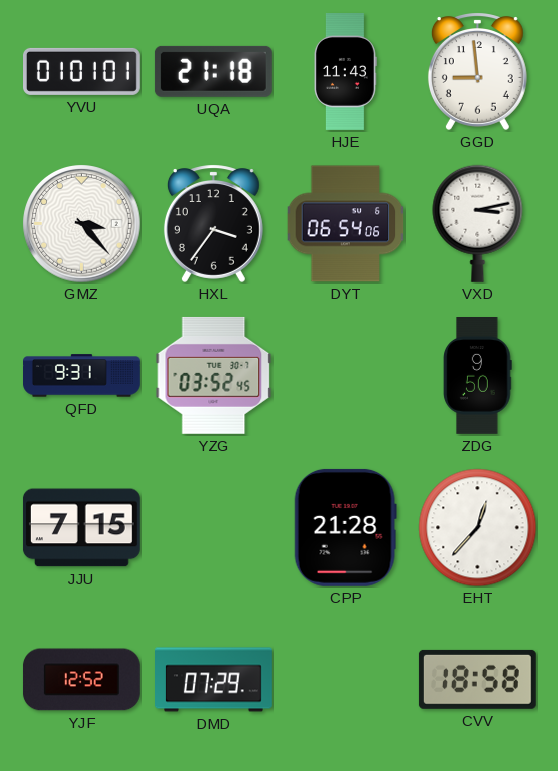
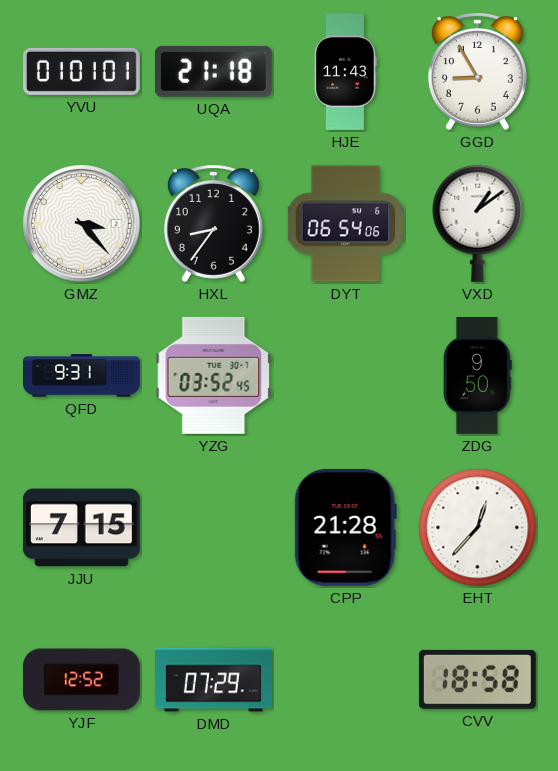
GGD: 8:59 -> 8:55 (477, 71)
HXL: 3:36 -> 8:36 (213, 223)
VXD: 3:13 -> 1:09 (478, 223)
